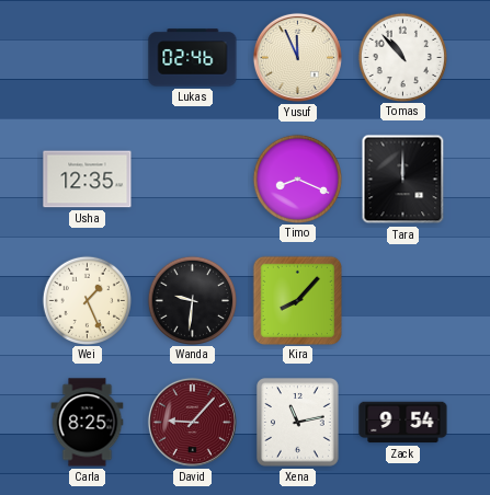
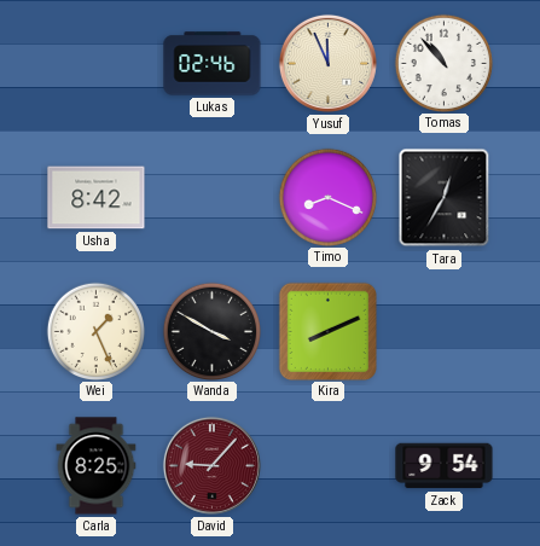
Usha: 12:35 -> 8:42 (97, 198)
Tara: 12:00 -> 12:35 (445, 198)
Wanda: 9:31 -> 3:50 (211, 331)
Kira: 8:07 -> 8:11 (327, 331)
Xena: 11:13 -> none (298, 423)
